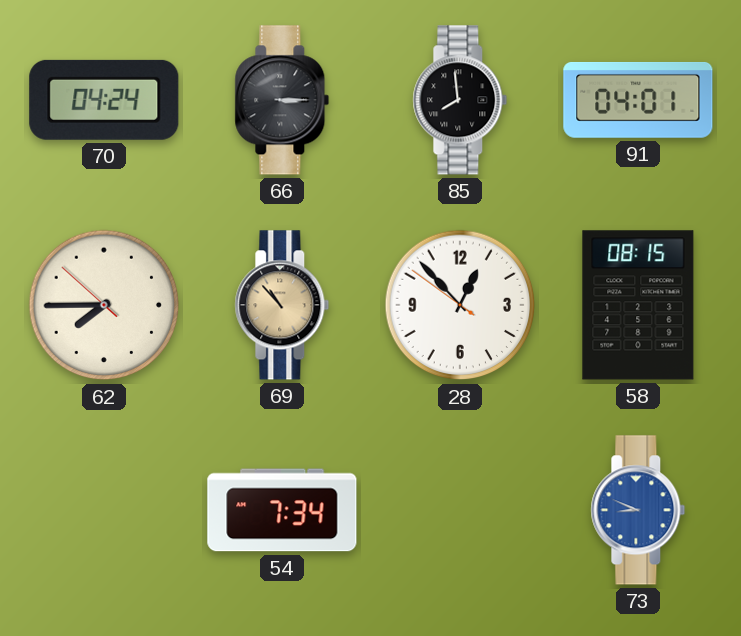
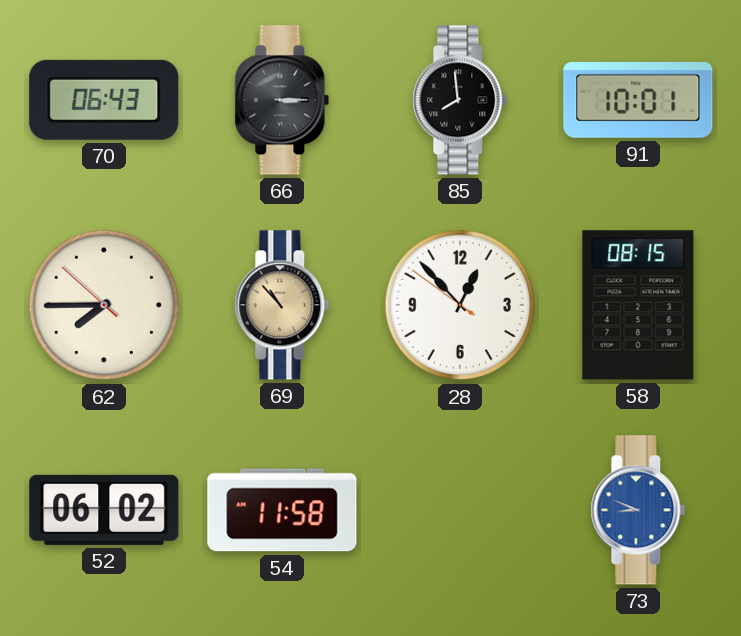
70: 04:24 -> 06:43 (104, 100)
91: 04:01 -> 10:01 (638, 100)
52: none -> 06:02 (104, 510)
54: 7:34 -> 11:58 (282, 510)
